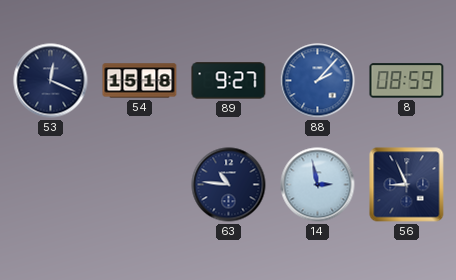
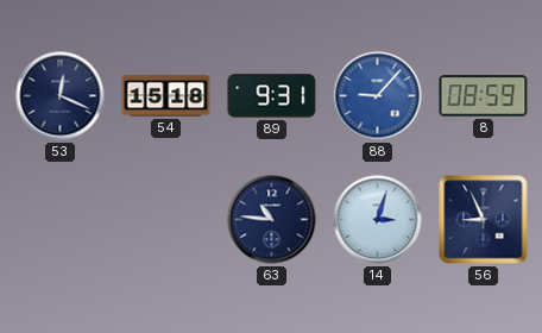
89: 9:27 -> 9:31 (272, 96)
88: 2:07 -> 9:07 (378, 96)
14: 2:58 -> 3:03 (378, 220)
